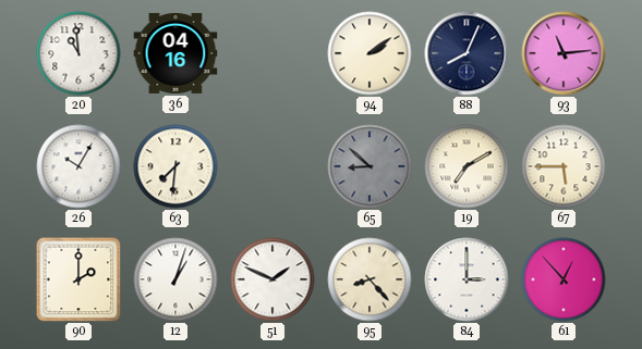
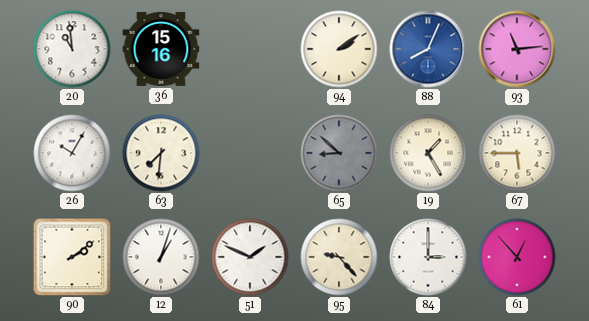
36: 04:16 -> 15:16 (161, 49)
88 dial: navy -> blue (428, 49)
19: 7:10 -> 1:25 (428, 153)
90: 2:00 -> 2:09 (72, 257)
95: 8:23 -> 9:23 (339, 257)
